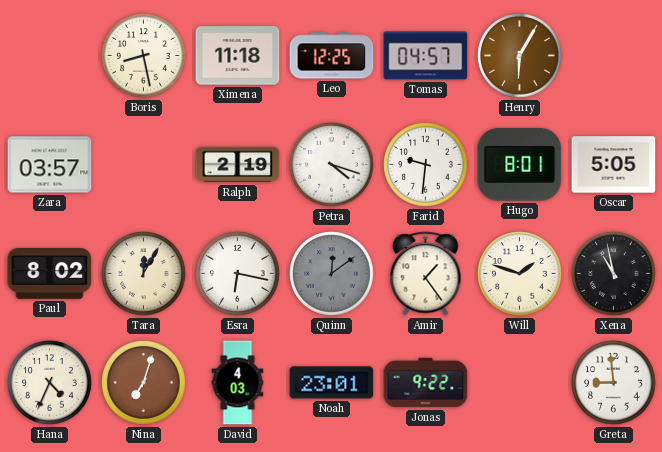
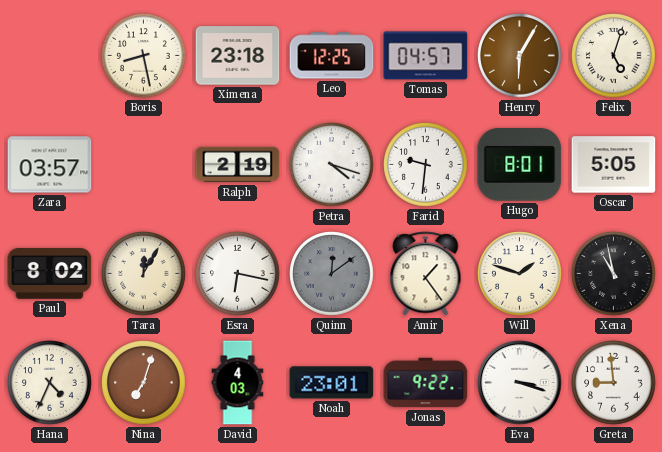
Ximena: 11:18 -> 23:18 (238, 56)
Felix: none -> 5:03 (614, 56)
Eva: none -> 3:18 (520, 383)
